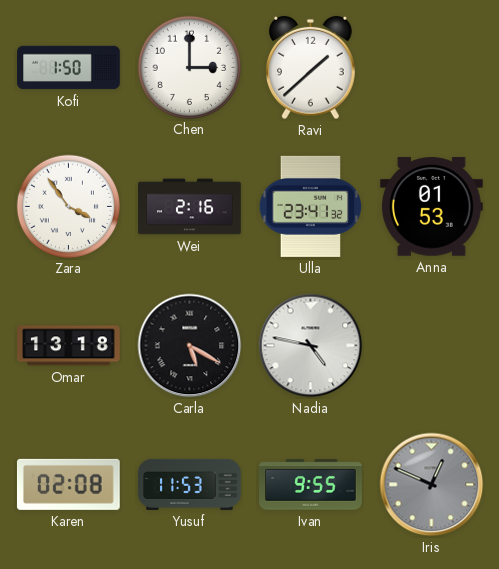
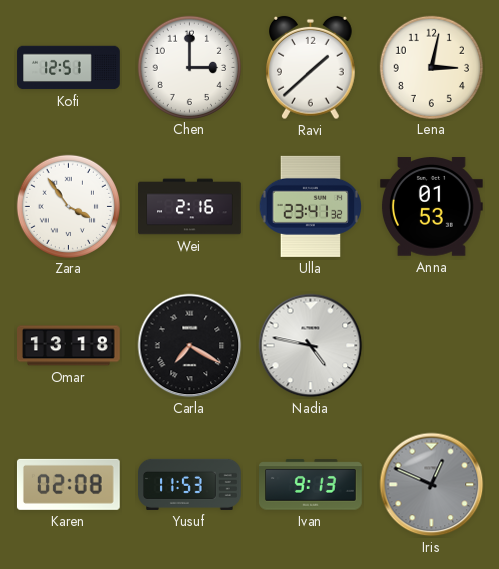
Kofi: 1:50 -> 12:51 (69, 68)
Lena: none -> 3:02 (431, 67)
Carla: 5:20 -> 7:20 (190, 346)
Ivan: 9:55 -> 9:13 (311, 485)
